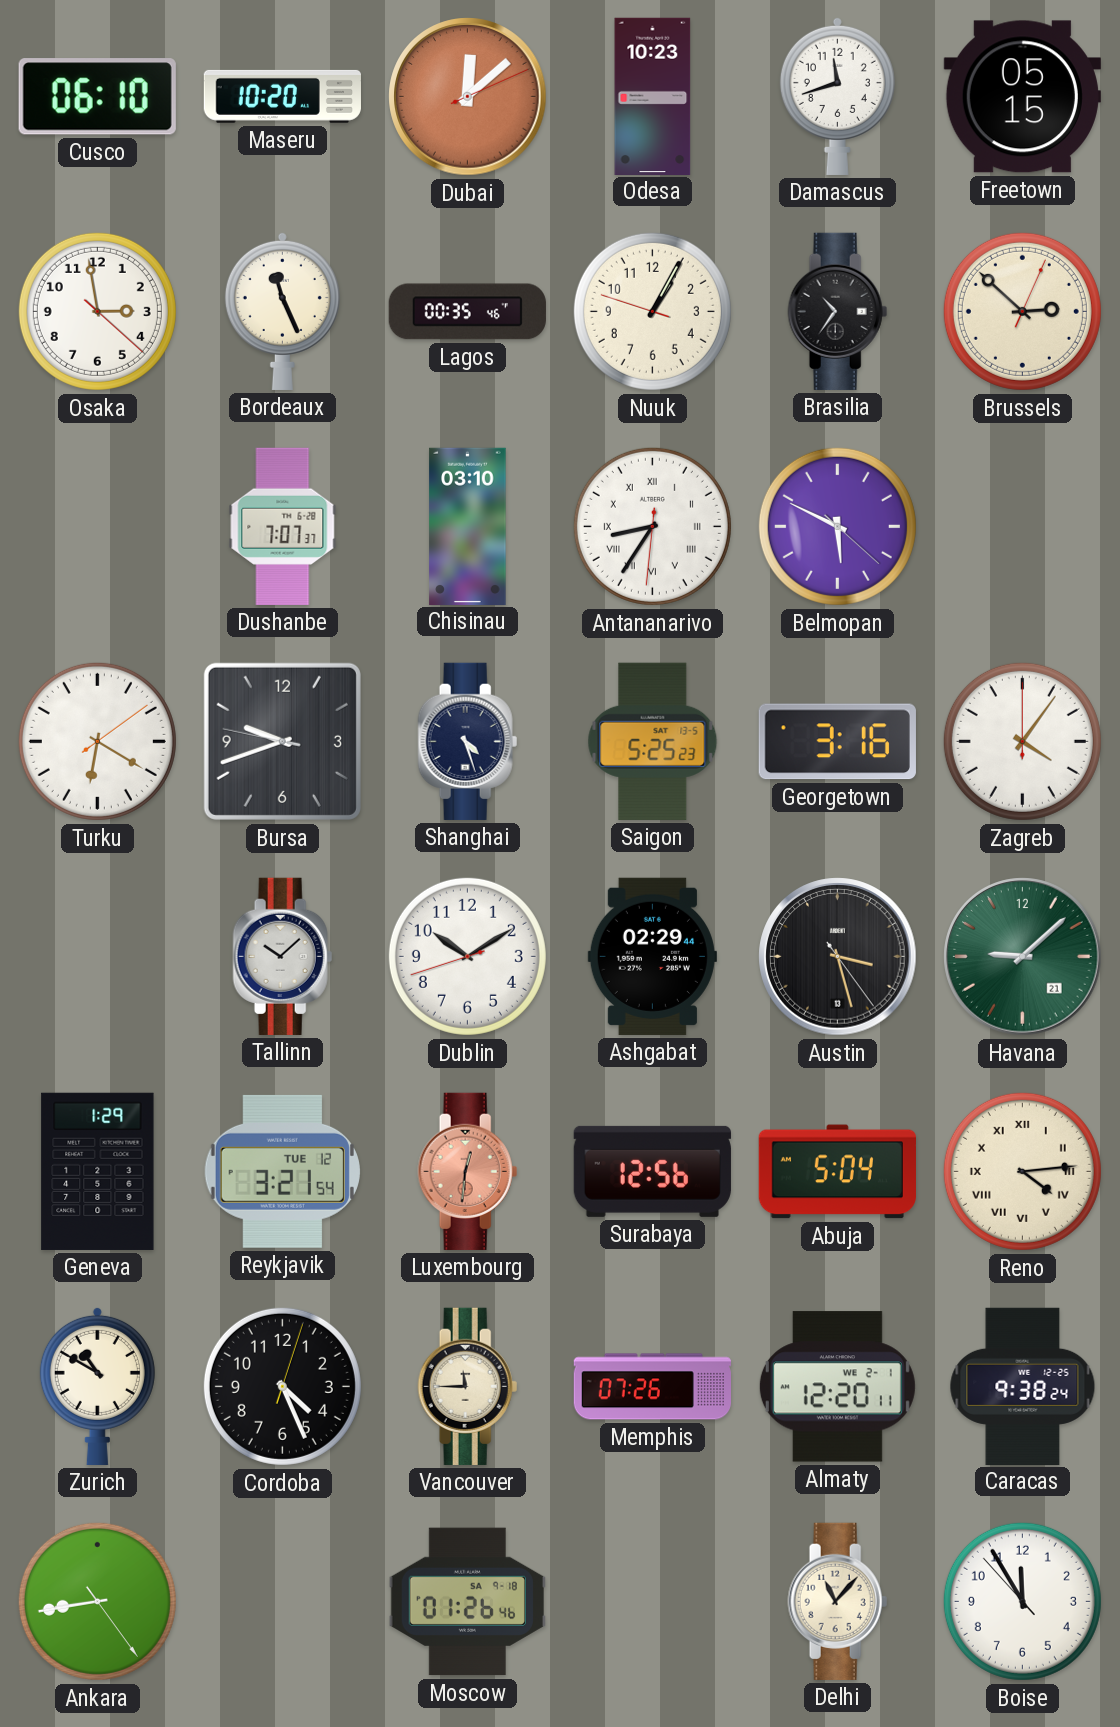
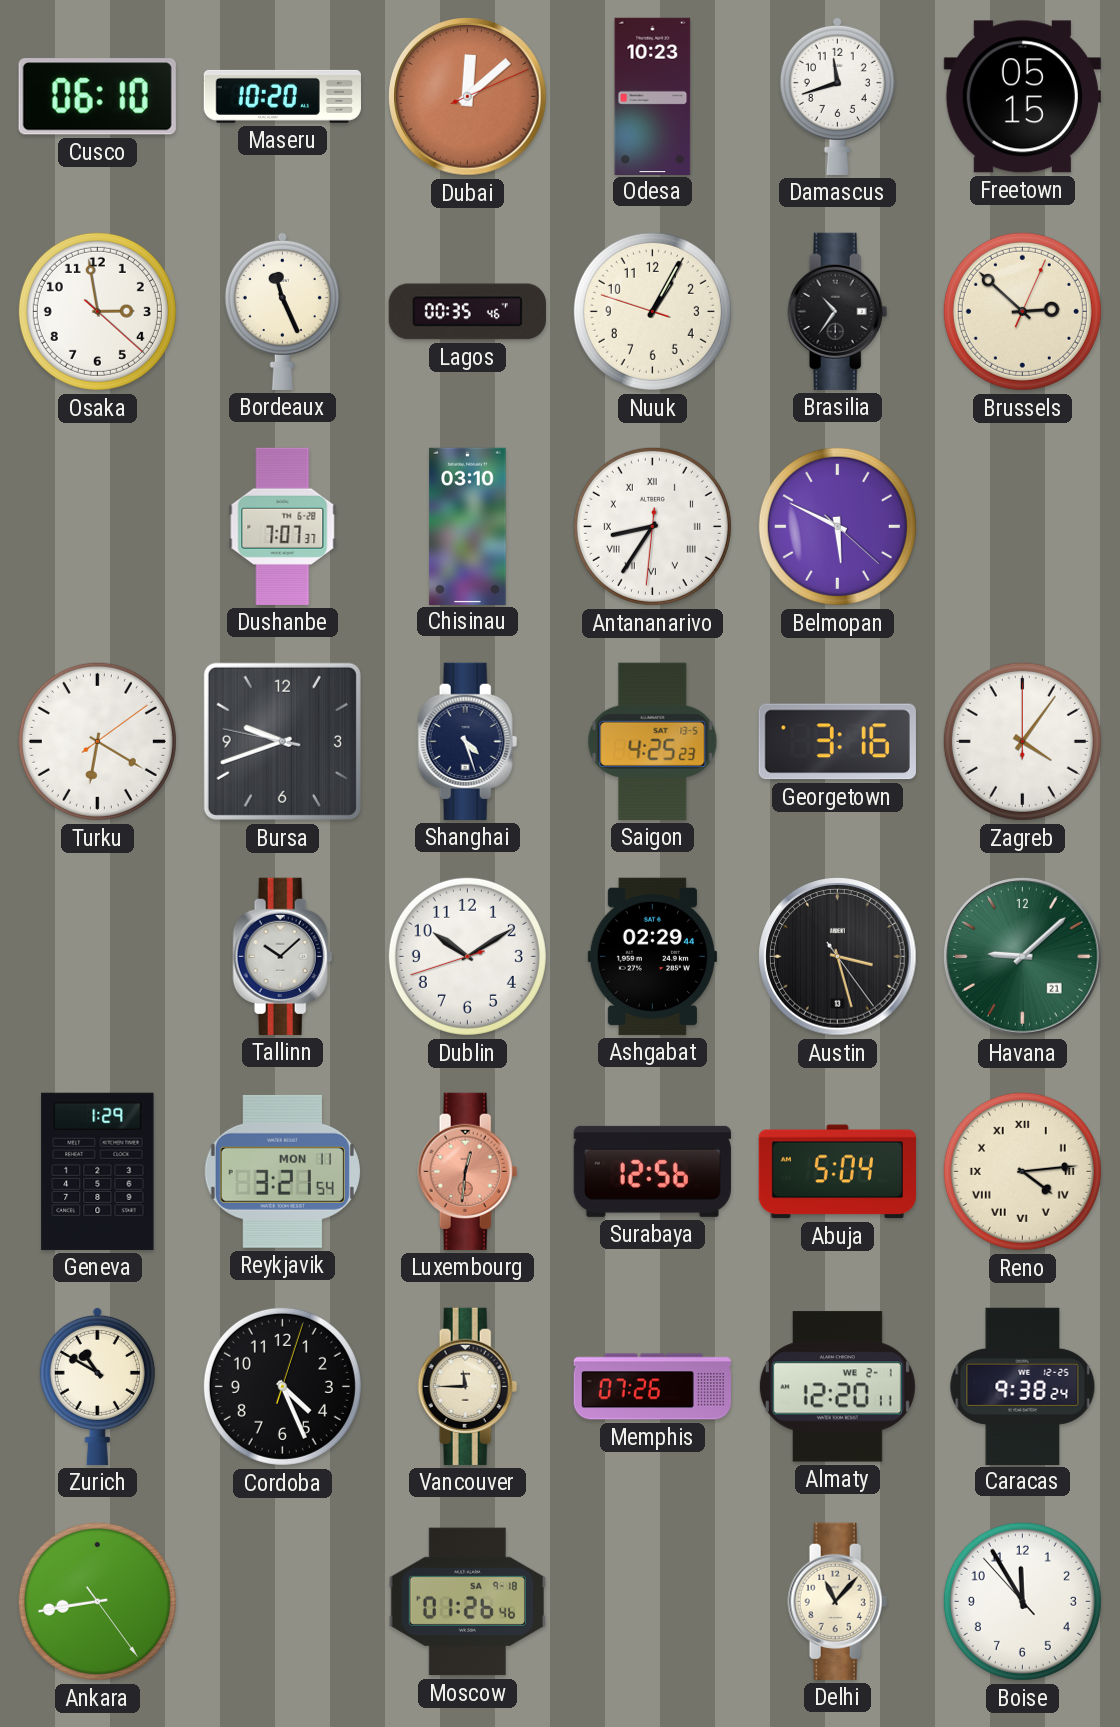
Saigon: 5:25 -> 4:25 (653, 741)
Reykjavik date: TUE 12 -> MON 11 (282, 1171)
